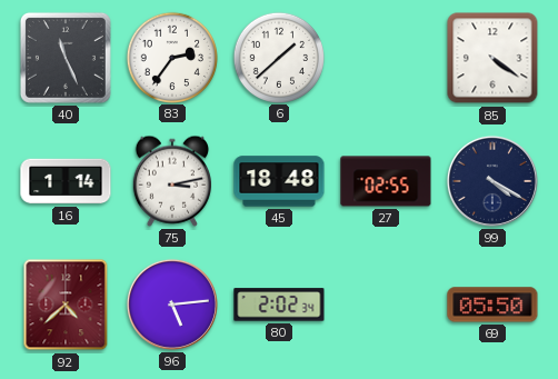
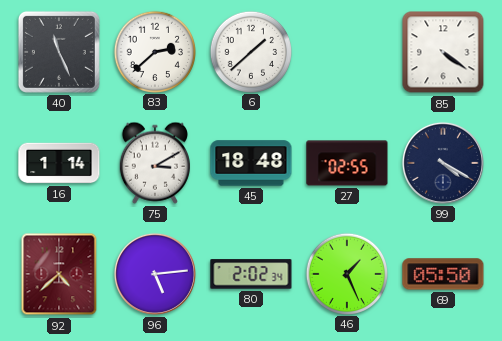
83: 2:36 -> 2:38 (154, 51)
75: 3:13 -> 3:10 (155, 163)
46: none -> 1:26 (346, 273)
